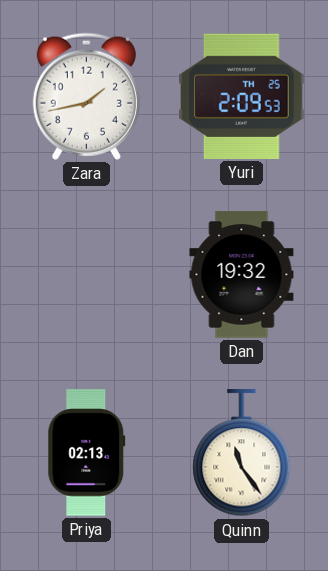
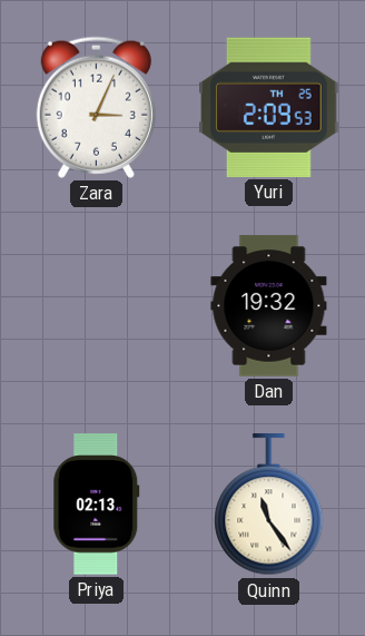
Zara: 1:43 -> 3:04 (96, 107)
